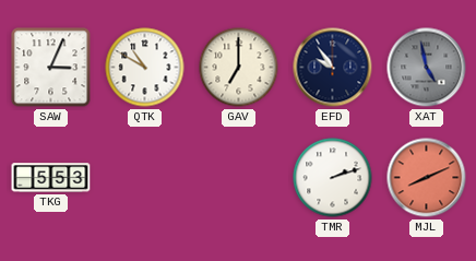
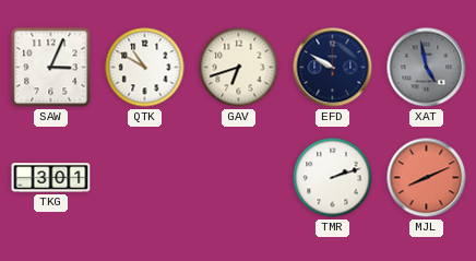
GAV: 7:00 -> 6:42 (239, 68)
EFD: 9:54 -> 9:50 (333, 68)
TKG: 5:53 -> 3:01 (51, 178)
